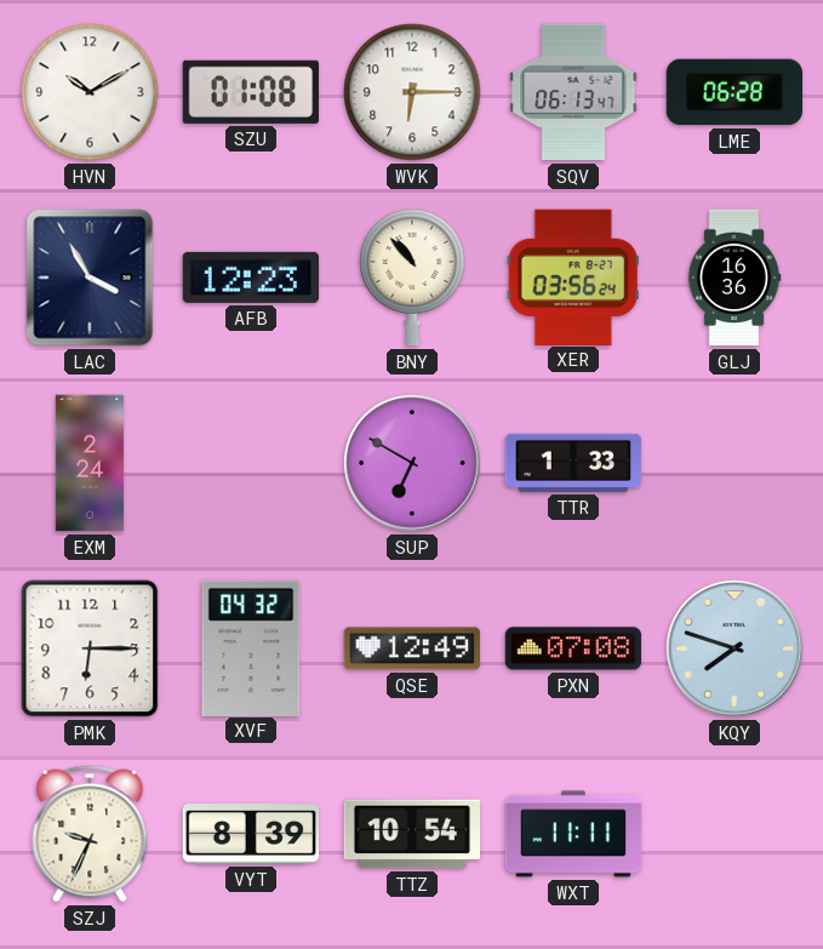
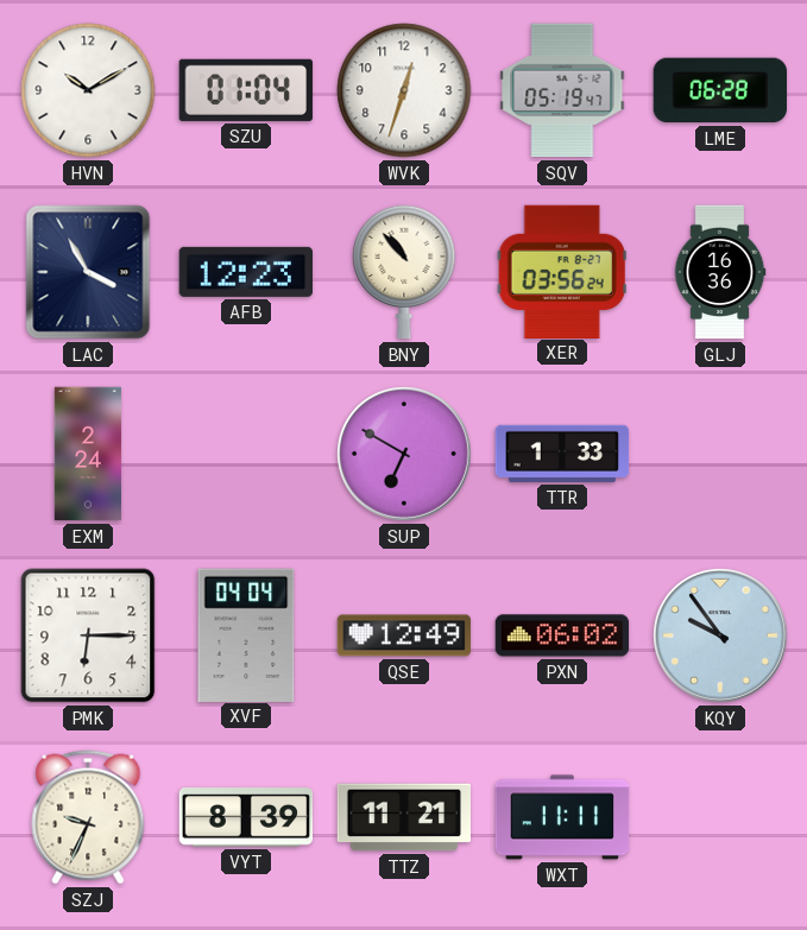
SZU: 01:08 -> 01:04 (246, 90)
WVK: 6:15 -> 12:33 (404, 90)
SQV: 06:13 -> 05:19 (562, 90)
XVF: 04:32 -> 04:04 (246, 634)
PXN: 07:08 -> 06:02 (562, 635)
KQY: 7:48 -> 9:54 (720, 635)
TTZ: 10:54 -> 11:21 (404, 817)
